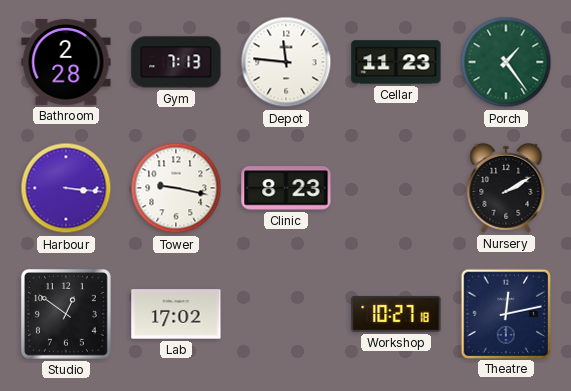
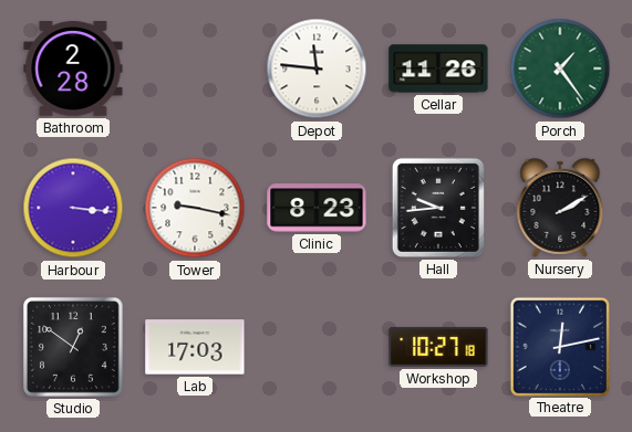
Gym: 7:13 -> none (176, 62)
Cellar: 11:23 -> 11:26 (438, 69)
Hall: none -> 9:44 (438, 208)
Lab: 17:02 -> 17:03 (195, 347)
